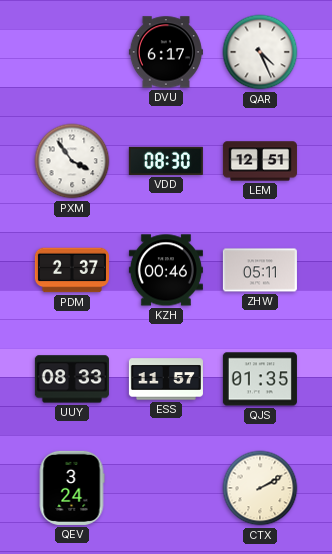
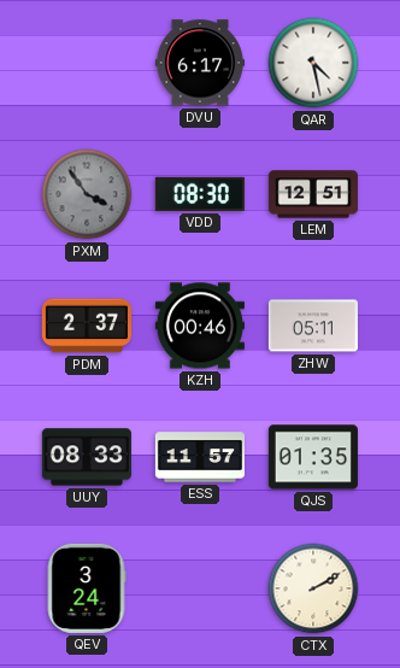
QAR: 4:26 -> 4:28 (313, 63)
PXM dial: white -> grey (87, 194)
